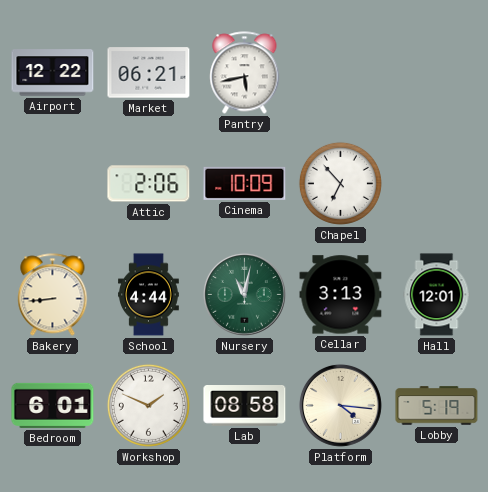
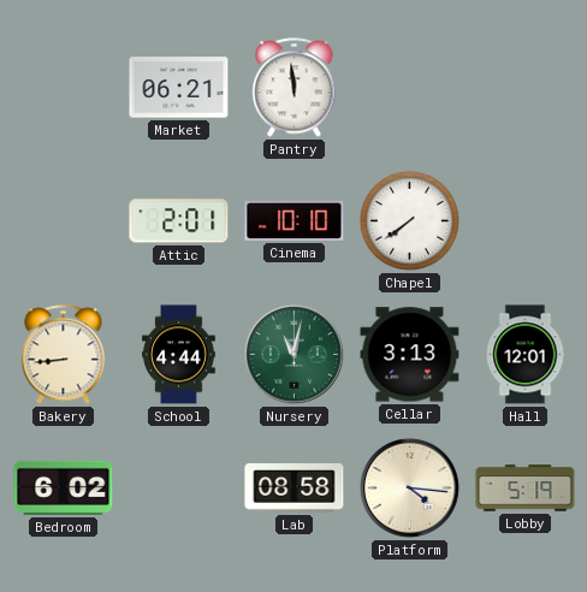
Airport: 12:22 -> none (53, 73)
Pantry: 5:43 -> 11:59 (295, 88)
Attic: 2:06 -> 2:01 (179, 221)
Cinema: 10:09 -> 10:10 (295, 220)
Chapel: 6:53 -> 7:39 (409, 220)
Bedroom: 6:01 -> 6:02 (64, 487)
Workshop: 1:49 -> none (148, 405)
